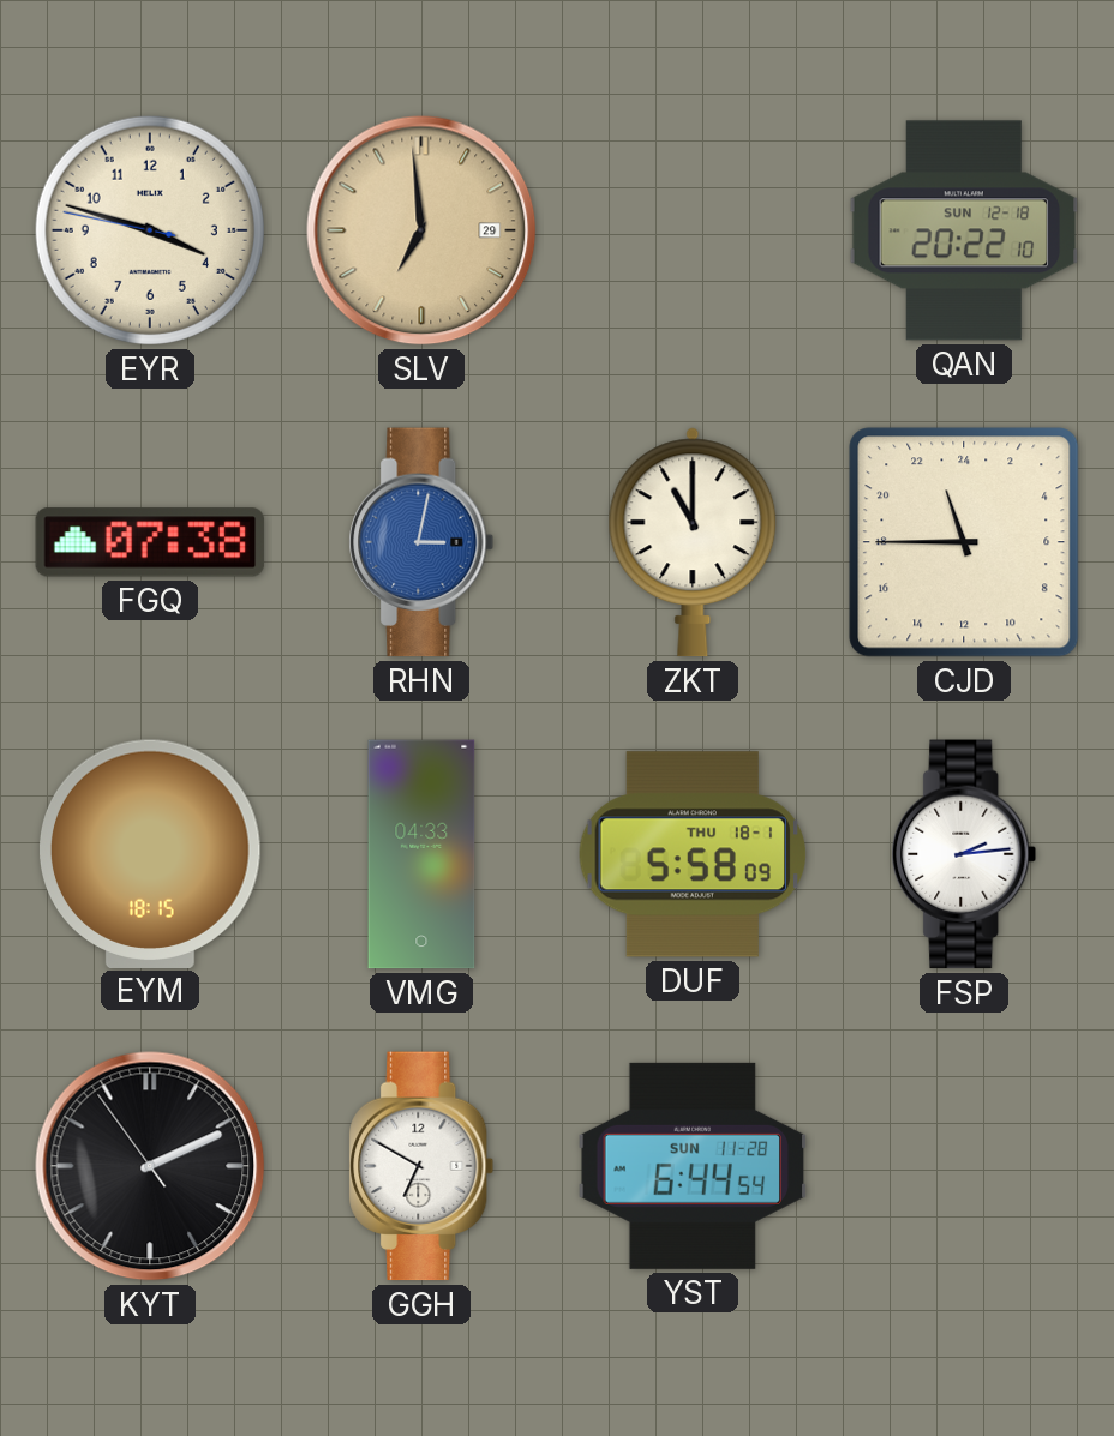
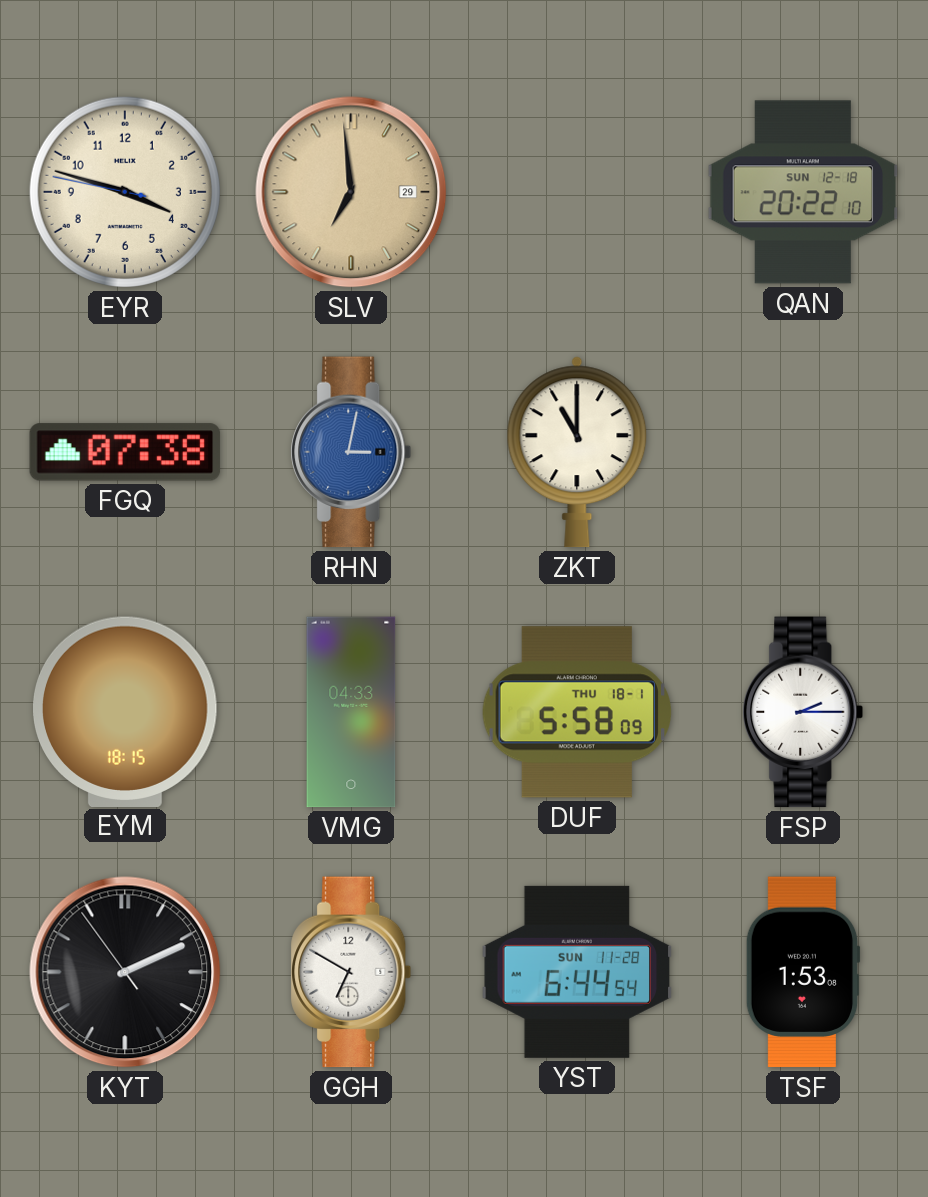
CJD: 22:45 -> none (964, 542)
FSP: 2:14 -> 2:15 (803, 712)
TSF: none -> 1:53 (803, 972)
